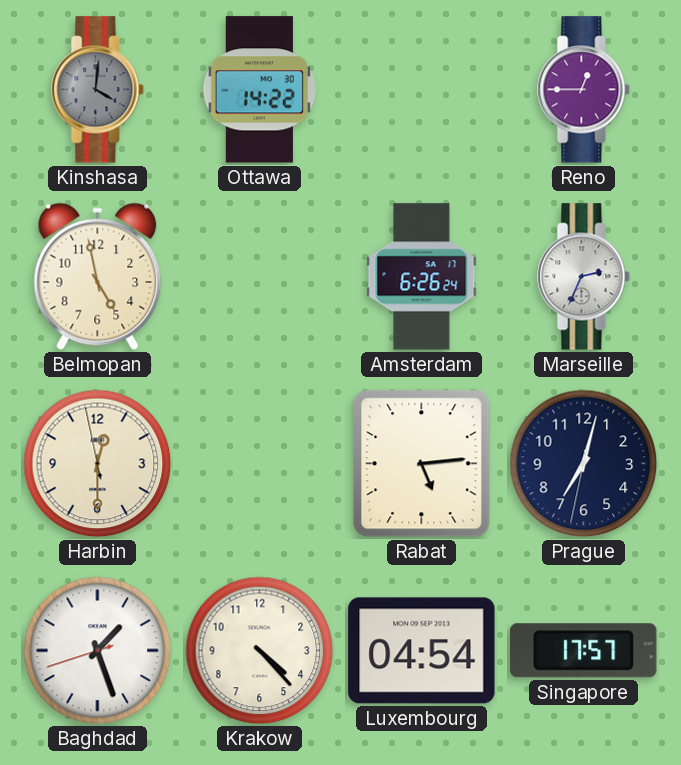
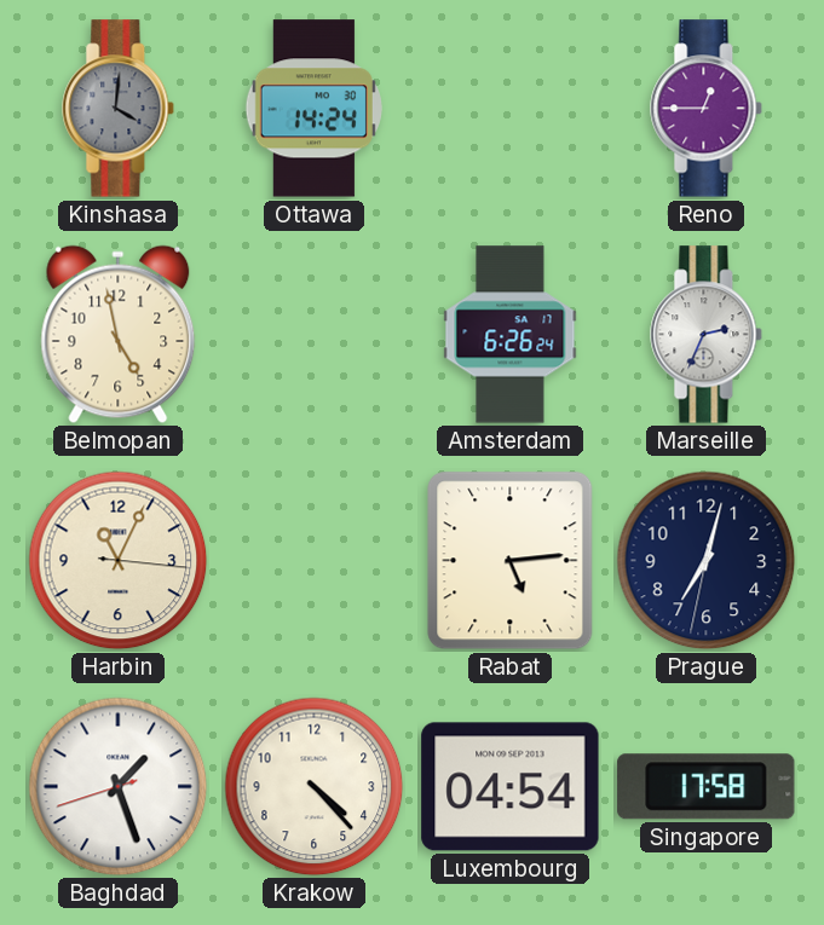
Ottawa: 14:22 -> 14:24 (313, 109)
Harbin: 12:29 -> 11:04 (119, 561)
Singapore: 17:57 -> 17:58 (707, 787)
